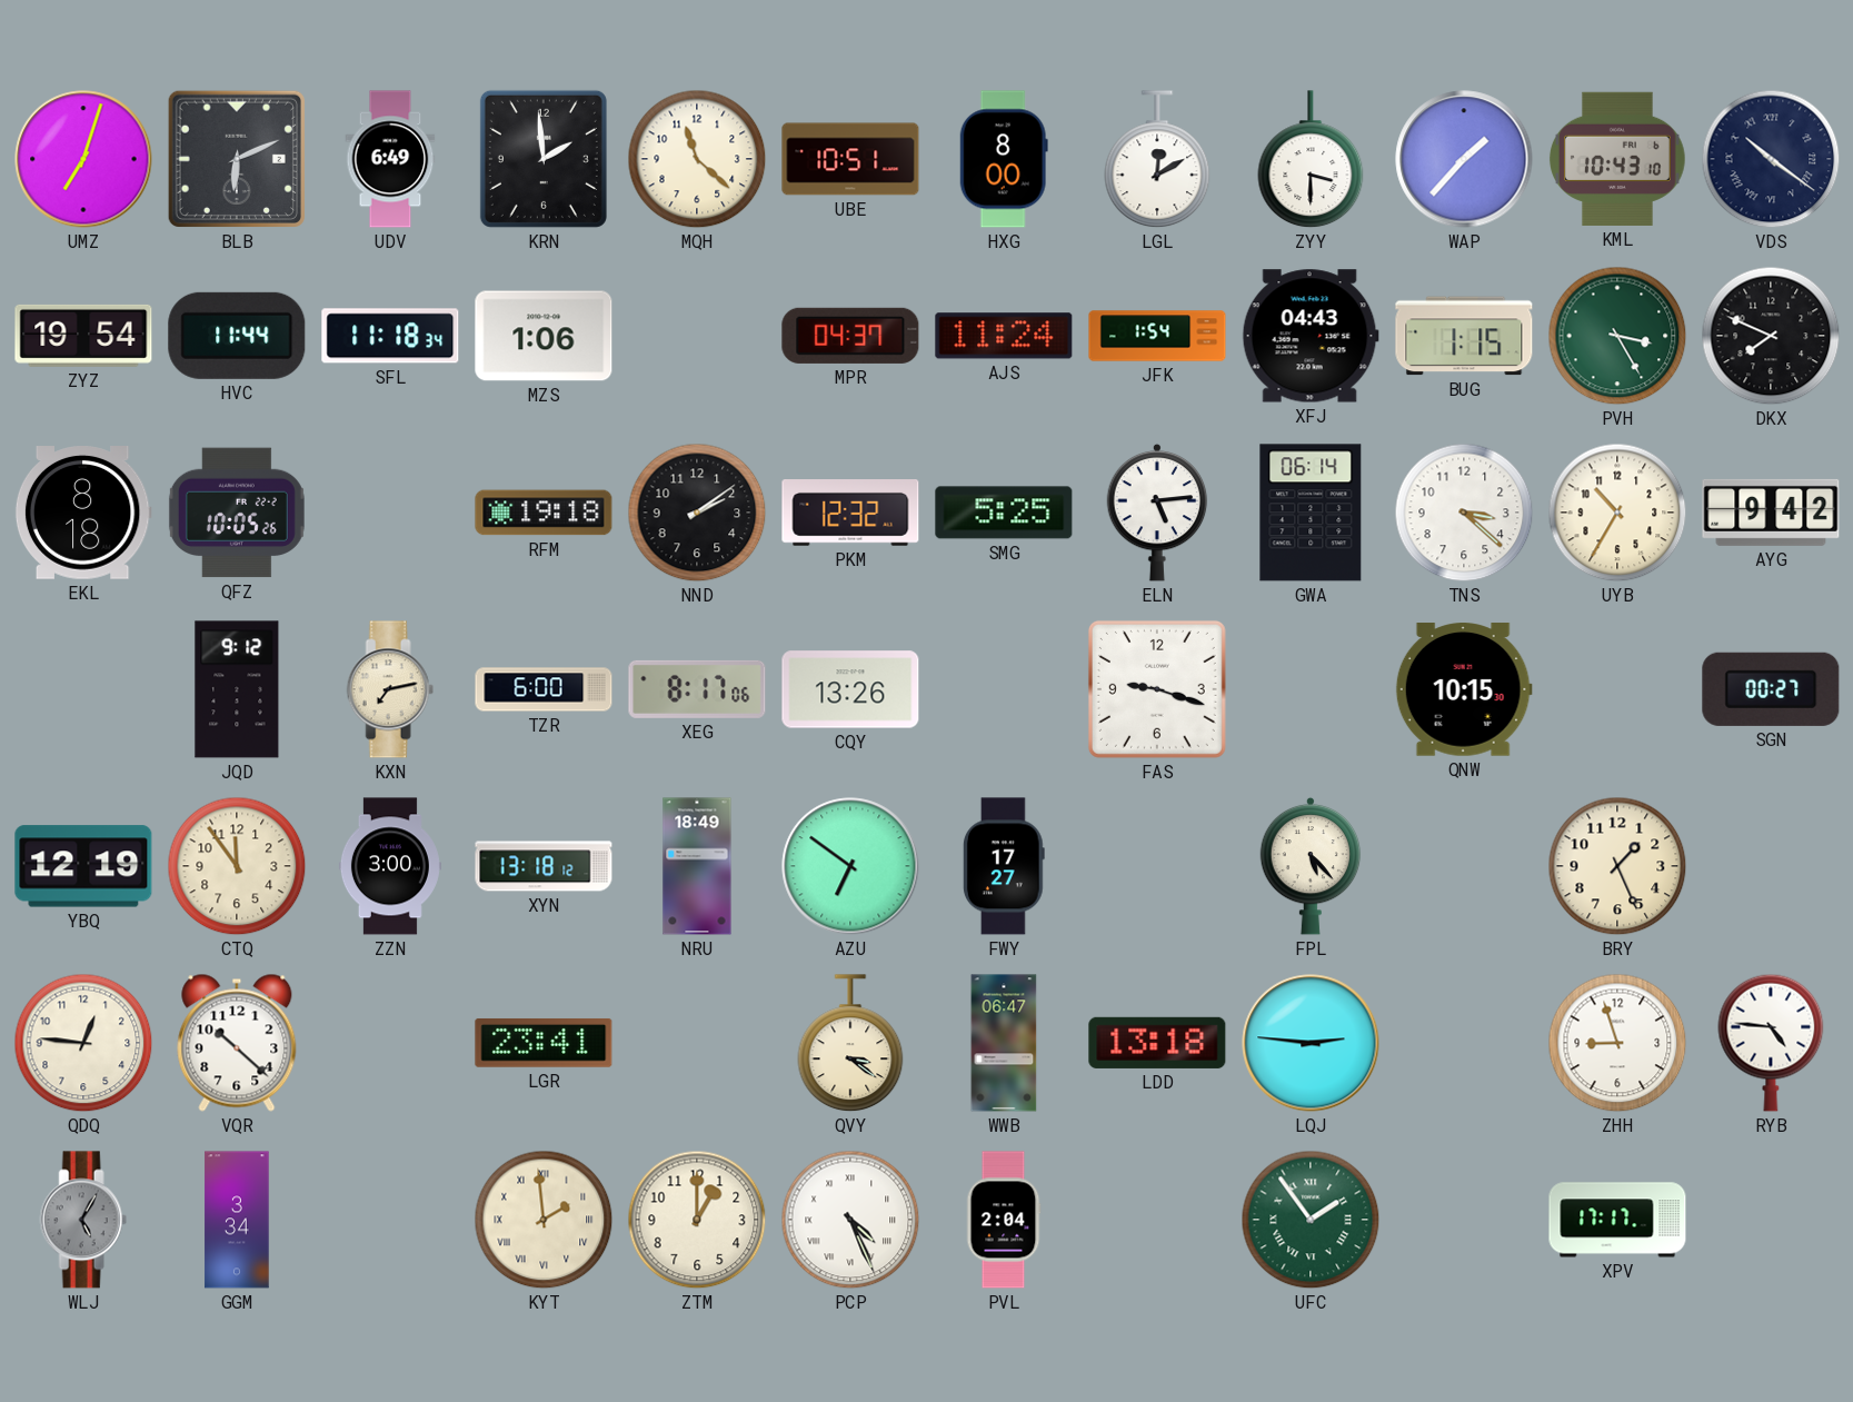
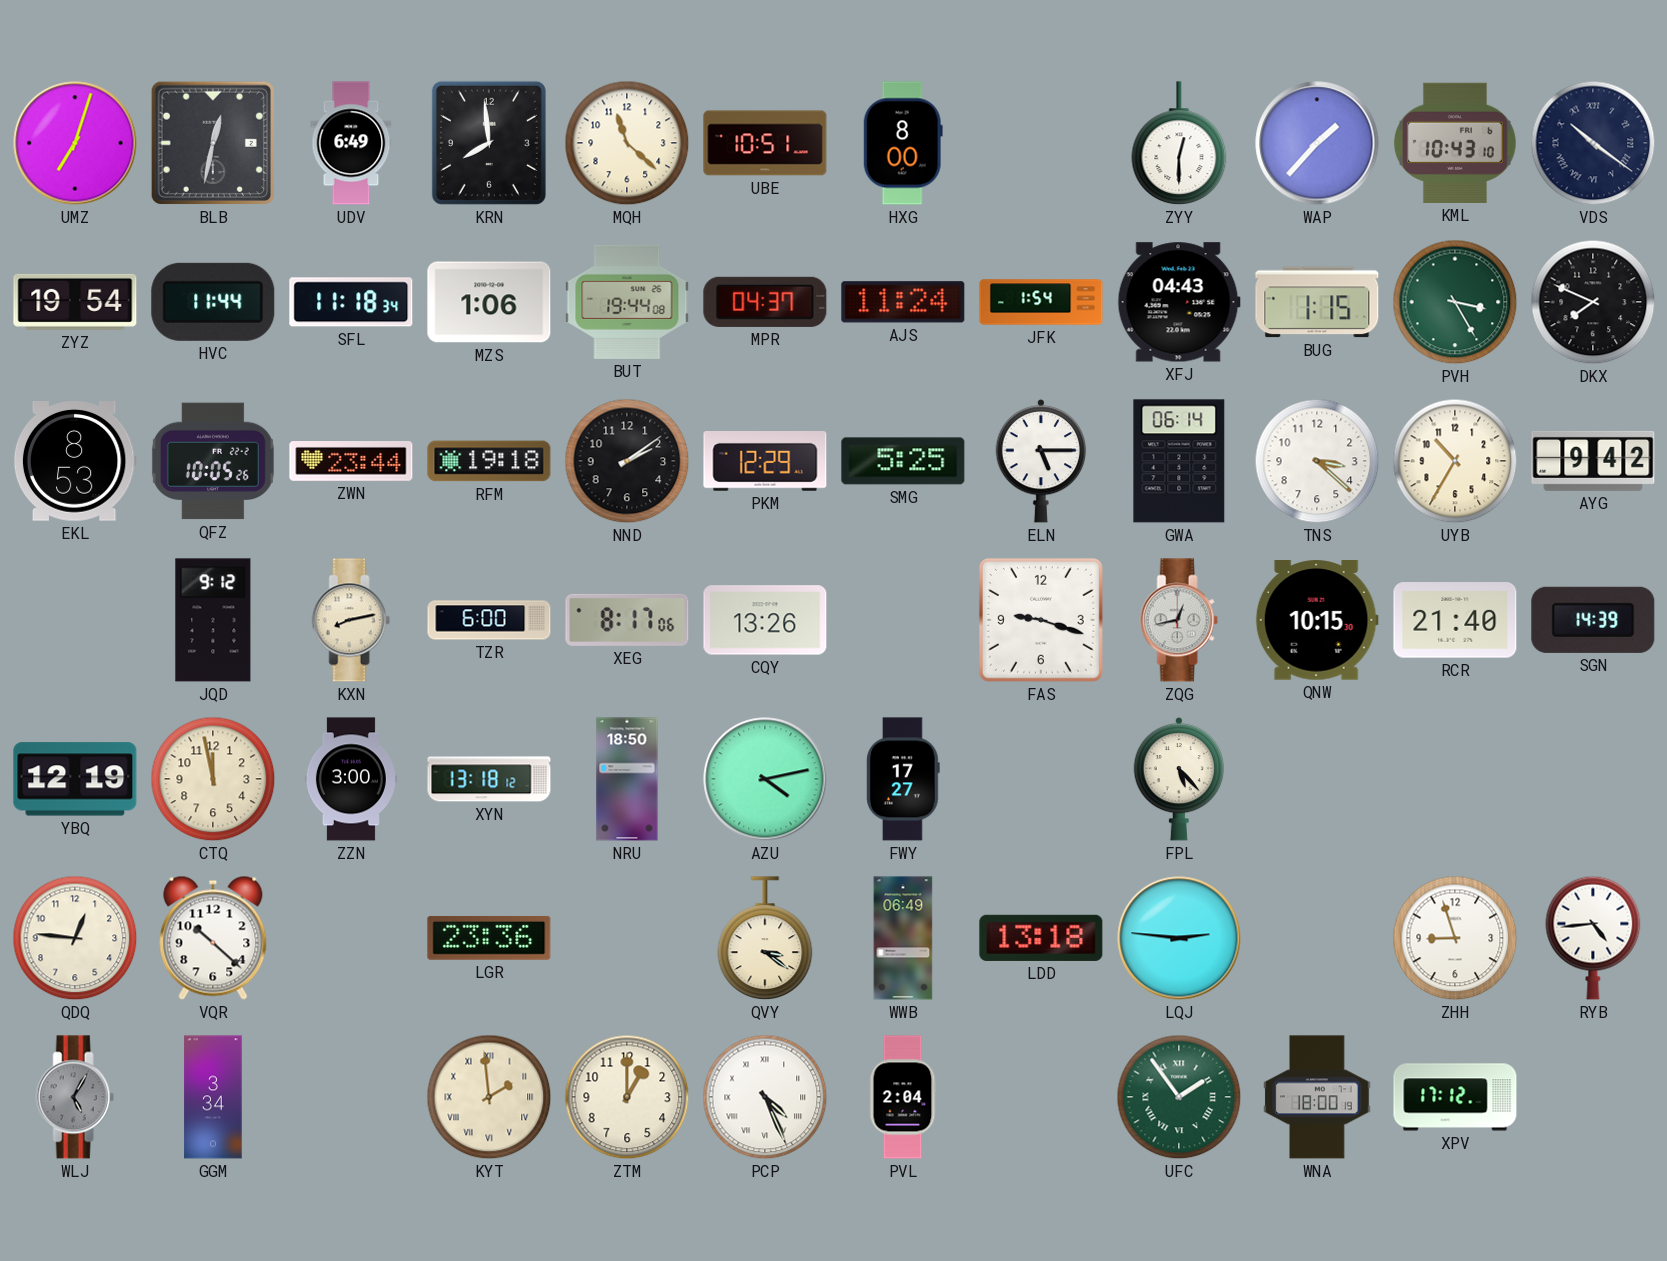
BLB: 6:11 -> 12:32 (213, 143)
KRN: 1:59 -> 7:59 (489, 143)
LGL: 12:10 -> none (1157, 160)
ZYY: 3:30 -> 12:30 (1179, 144)
BUT: none -> 19:44 (627, 302)
EKL: 8:18 -> 8:53 (75, 462)
ZWN: none -> 23:44 (351, 462)
PKM: 12:32 -> 12:29 (765, 462)
ELN: 5:14 -> 5:15 (1041, 461)
KXN: 7:13 -> 8:13 (351, 620)
ZQG: none -> 12:43 (1179, 620)
RCR: none -> 21:40 (1455, 620)
SGN: 00:27 -> 14:39 (1593, 620)
CTQ: 11:54 -> 11:58 (213, 779)
NRU: 18:49 -> 18:50 (627, 779)
AZU: 6:51 -> 4:13 (765, 779)
BRY: 1:26 -> none (1617, 866)
LGR: 23:41 -> 23:36 (489, 938)
WWB: 06:47 -> 06:49 (903, 938)
RYB: 4:46 -> 4:44 (1593, 938)
WNA: none -> 18:00 (1317, 1097)
XPV: 17:17 -> 17:12 (1455, 1097)
